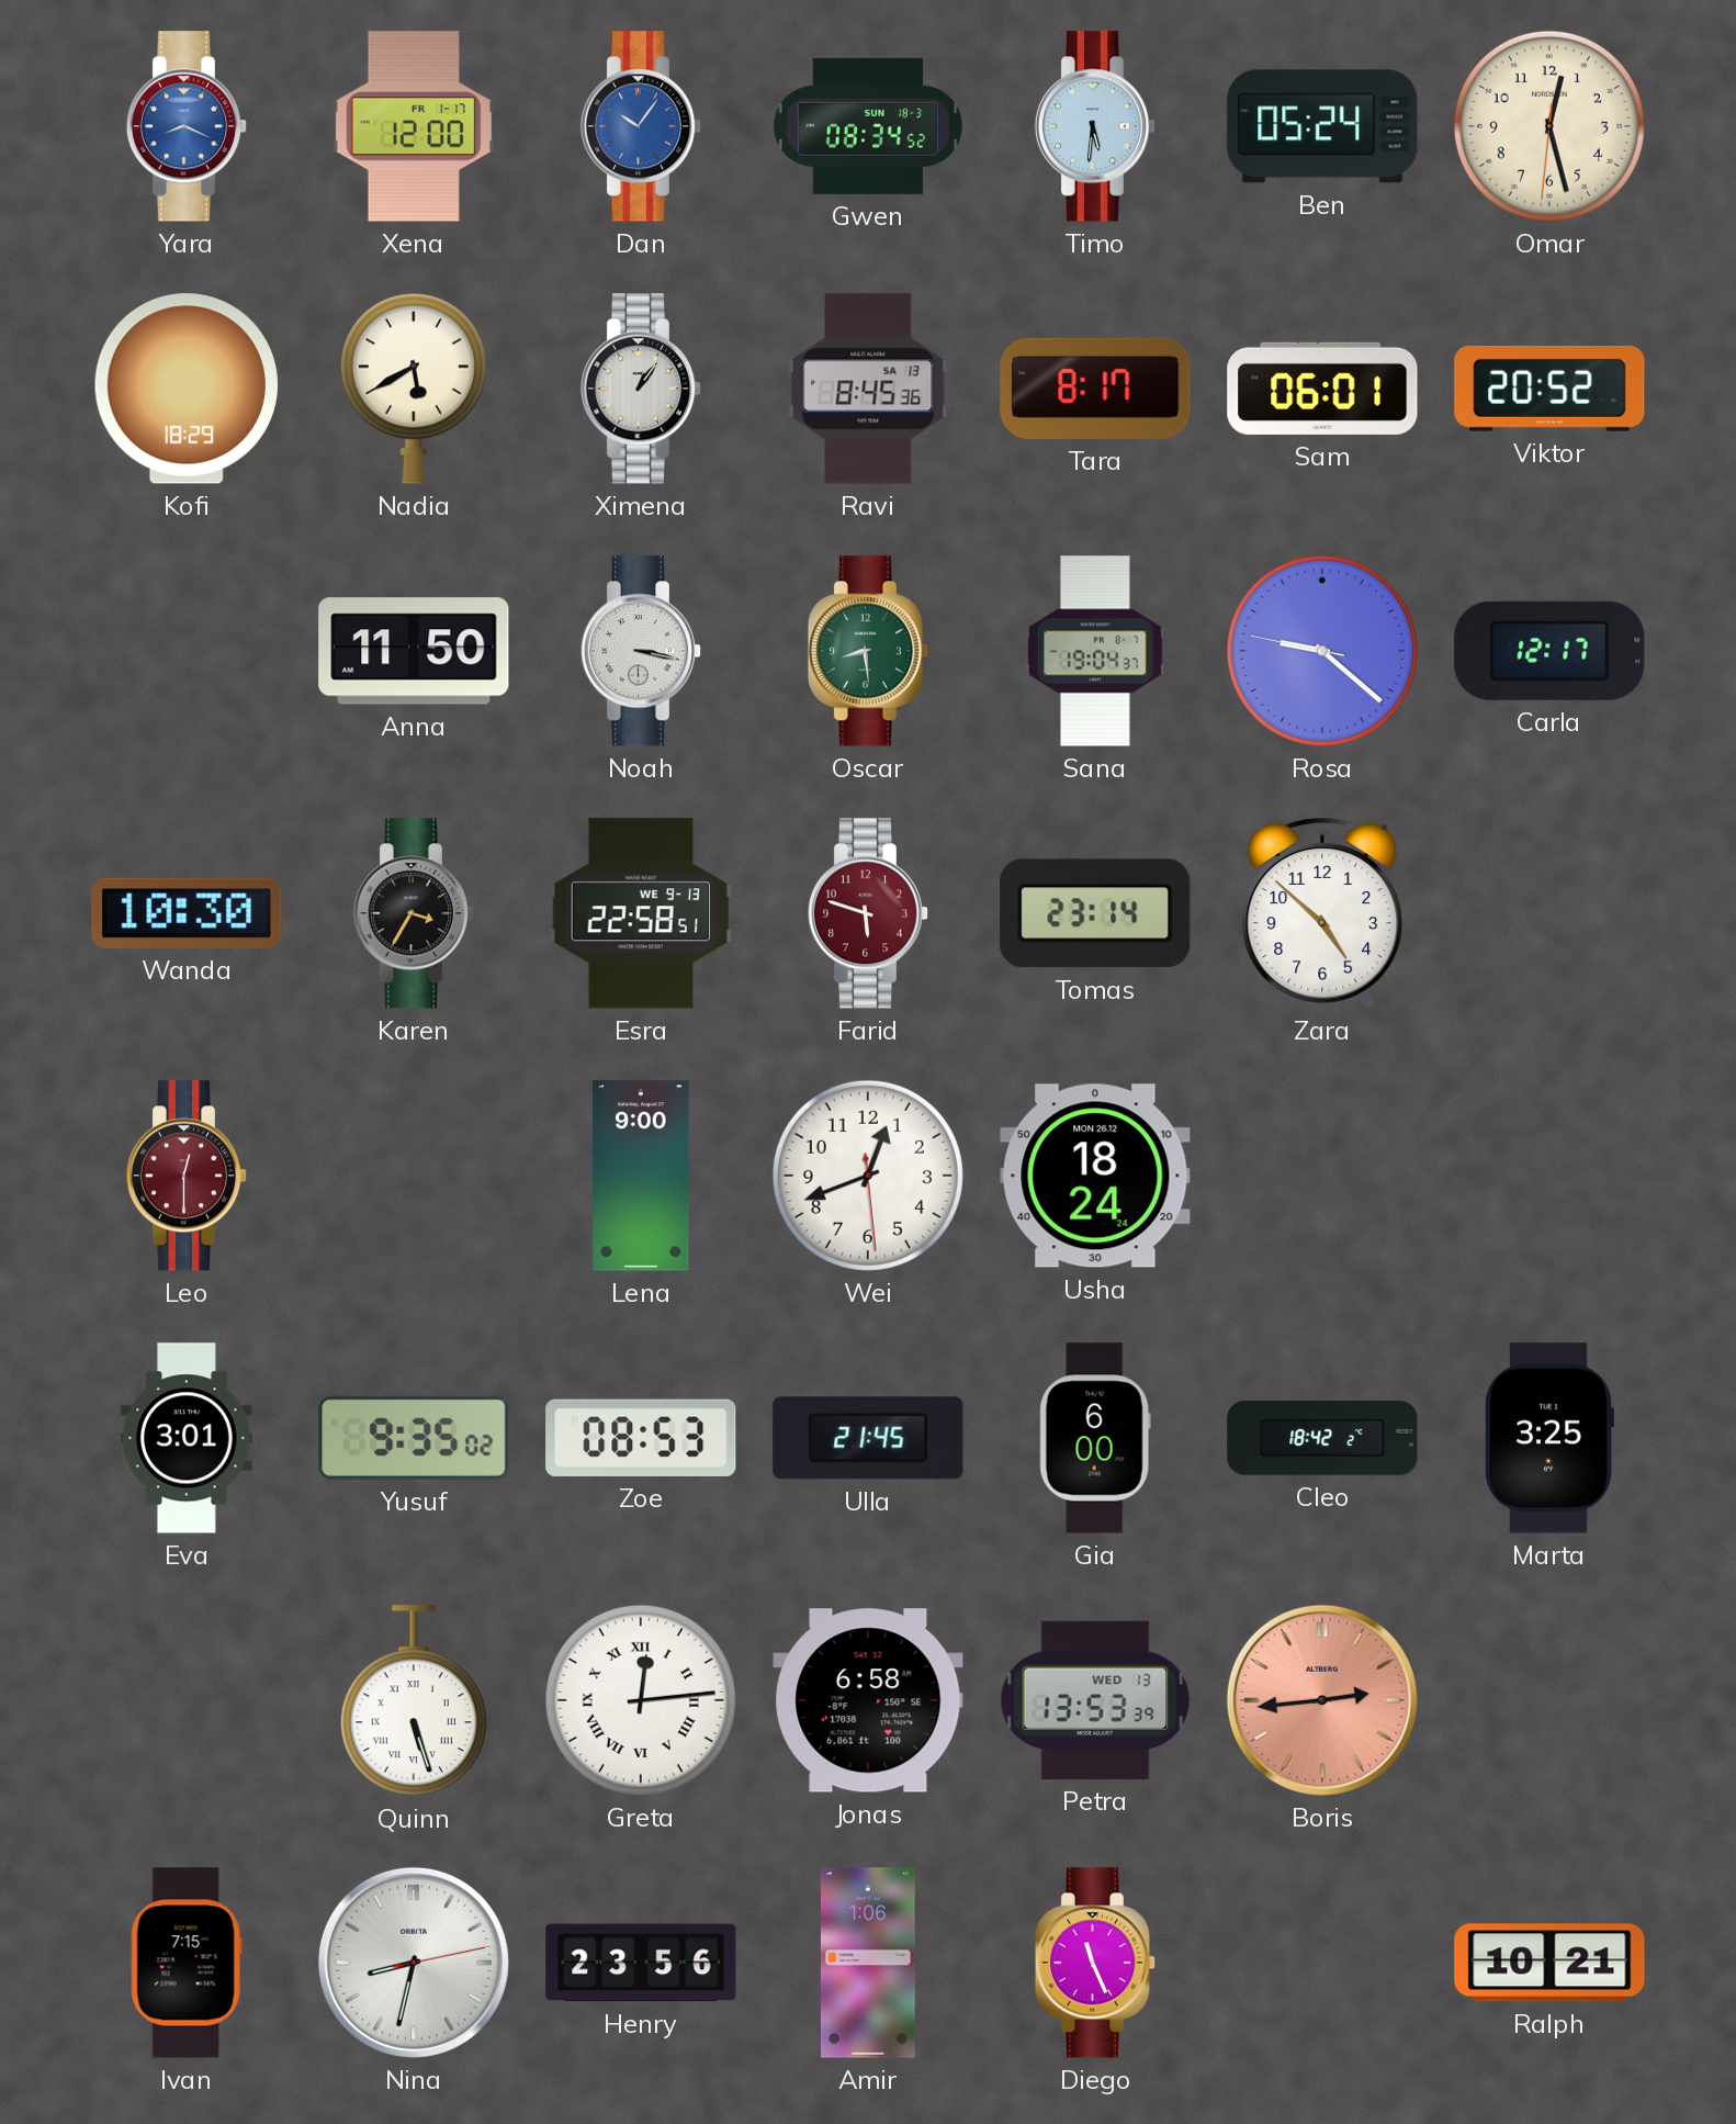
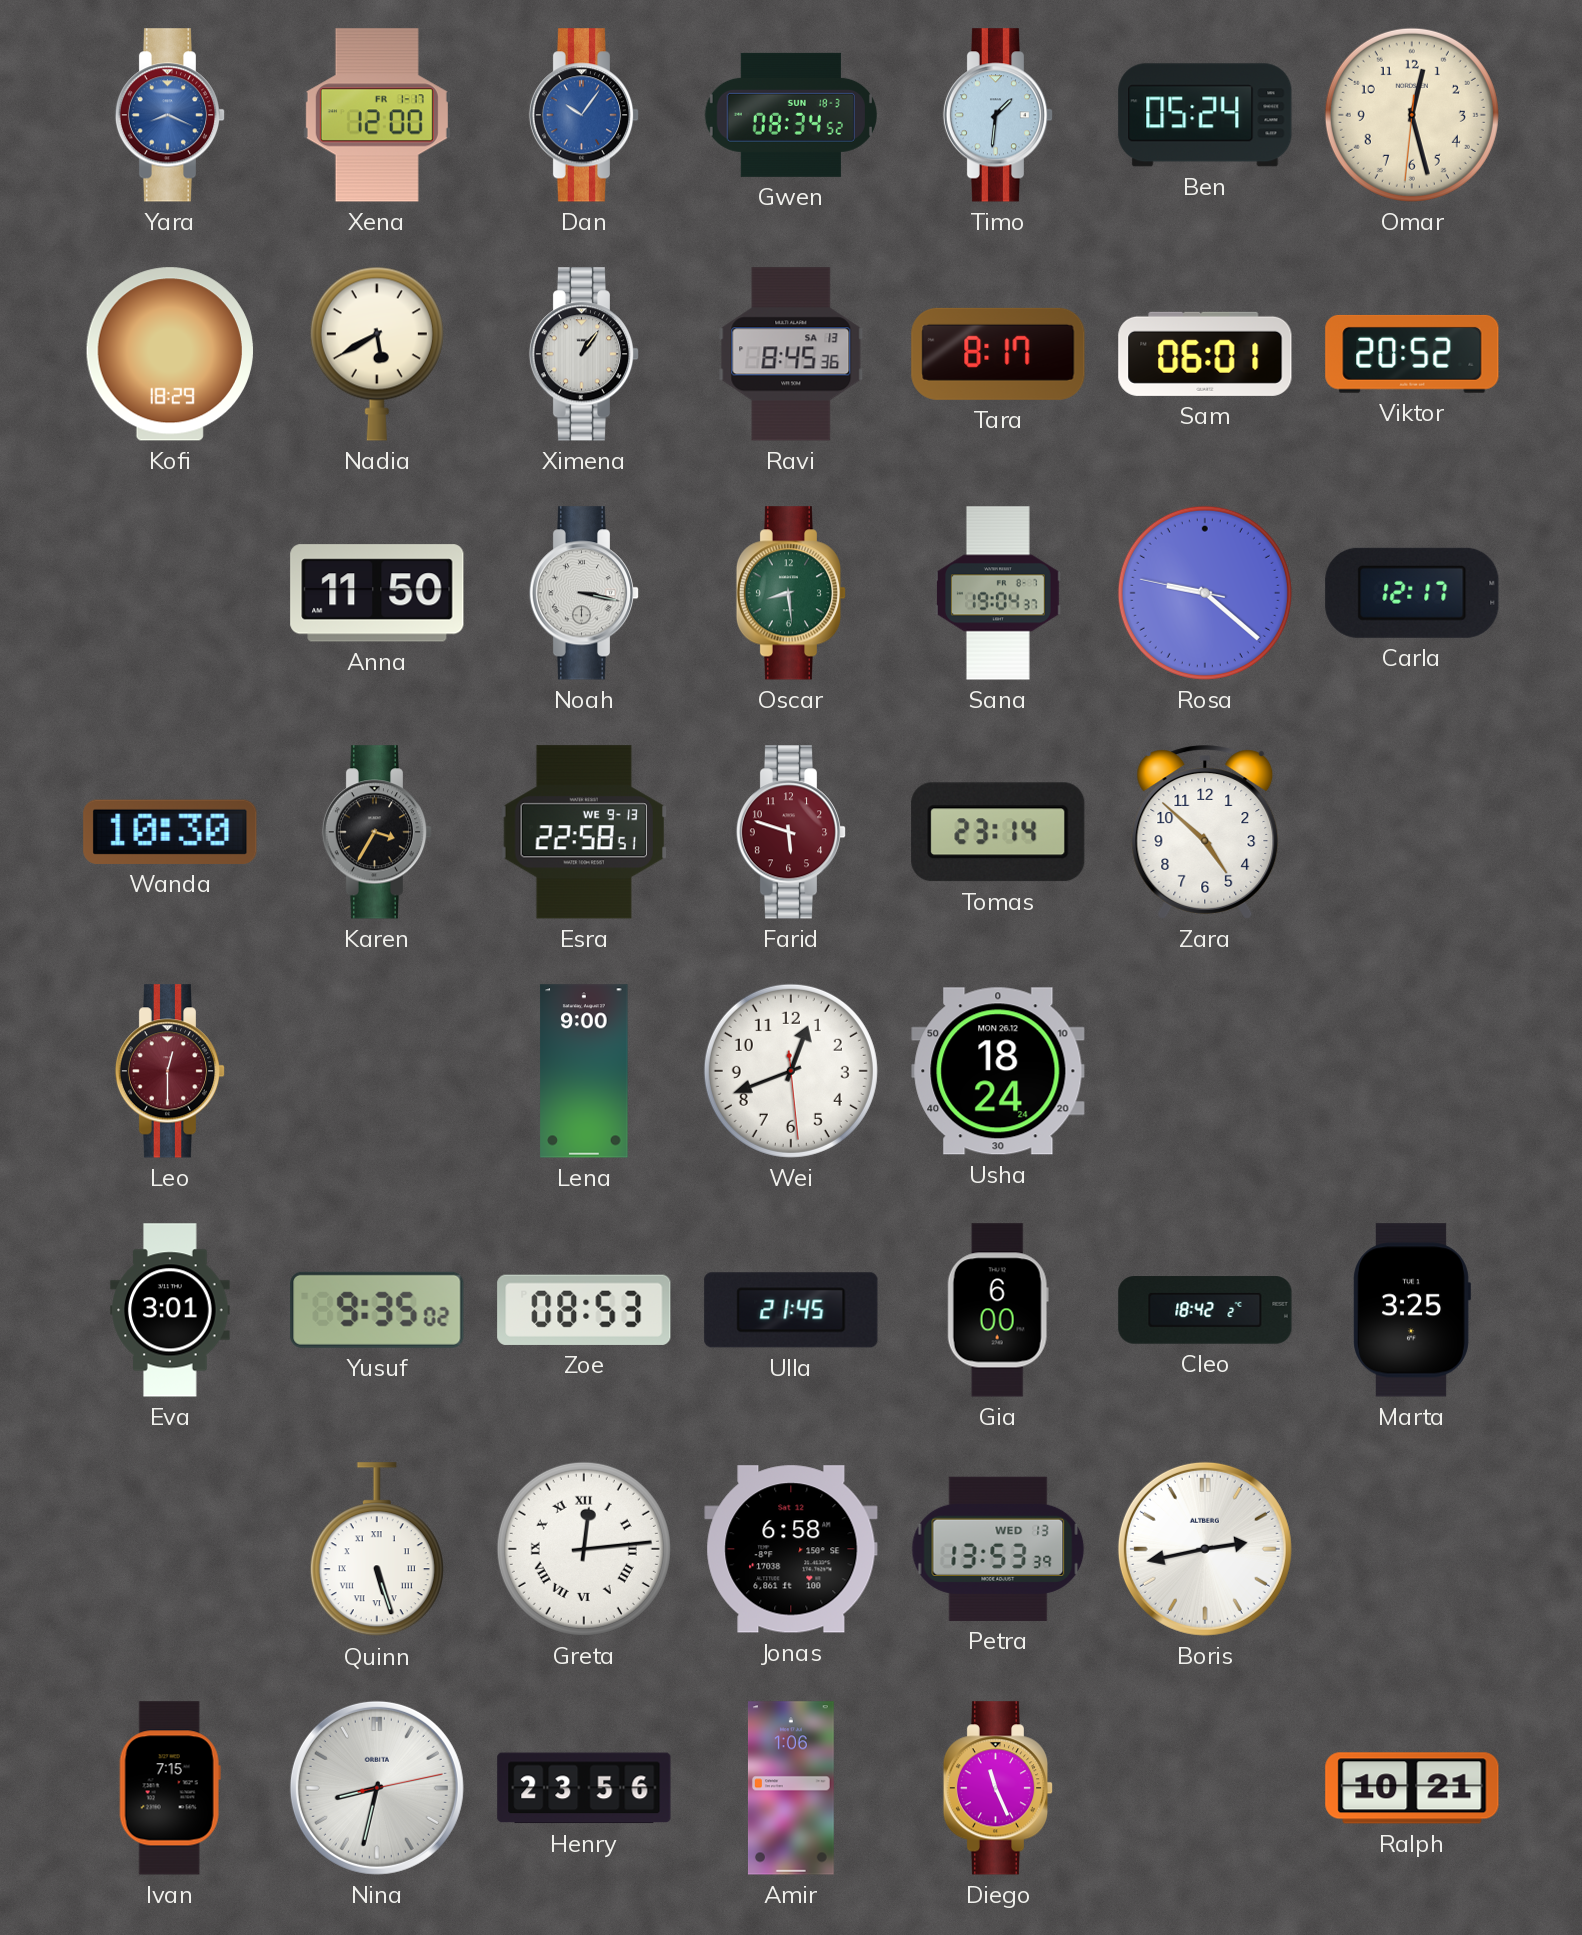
Timo: 5:31 -> 1:31 (998, 115)
Boris: 2:44 -> 2:43 (1205, 1549)
Boris dial: salmon -> white (1205, 1549)
